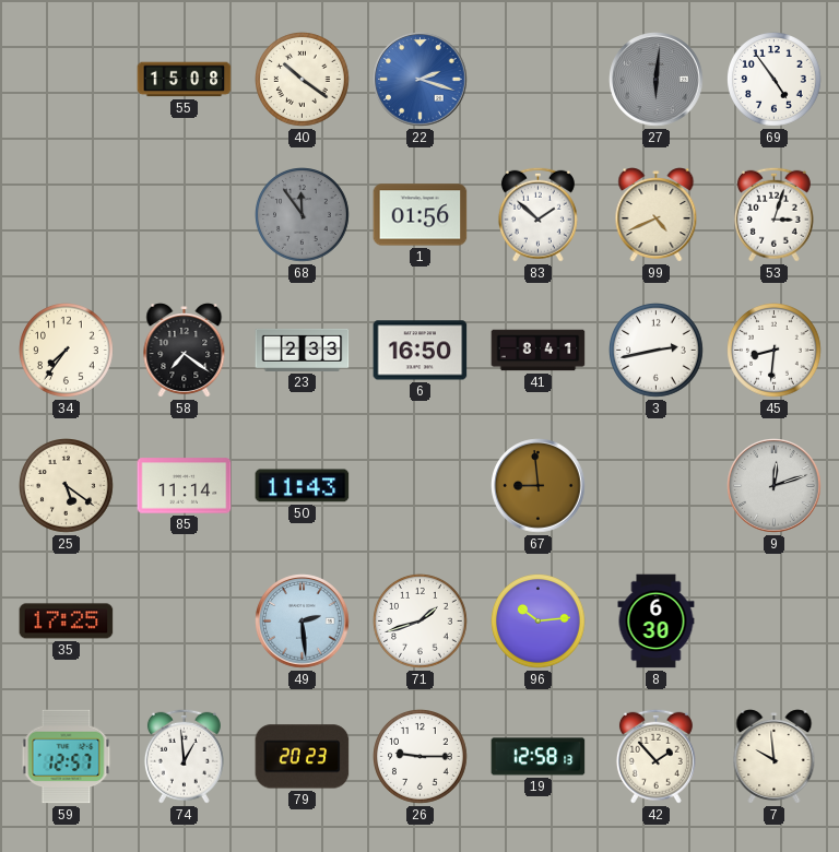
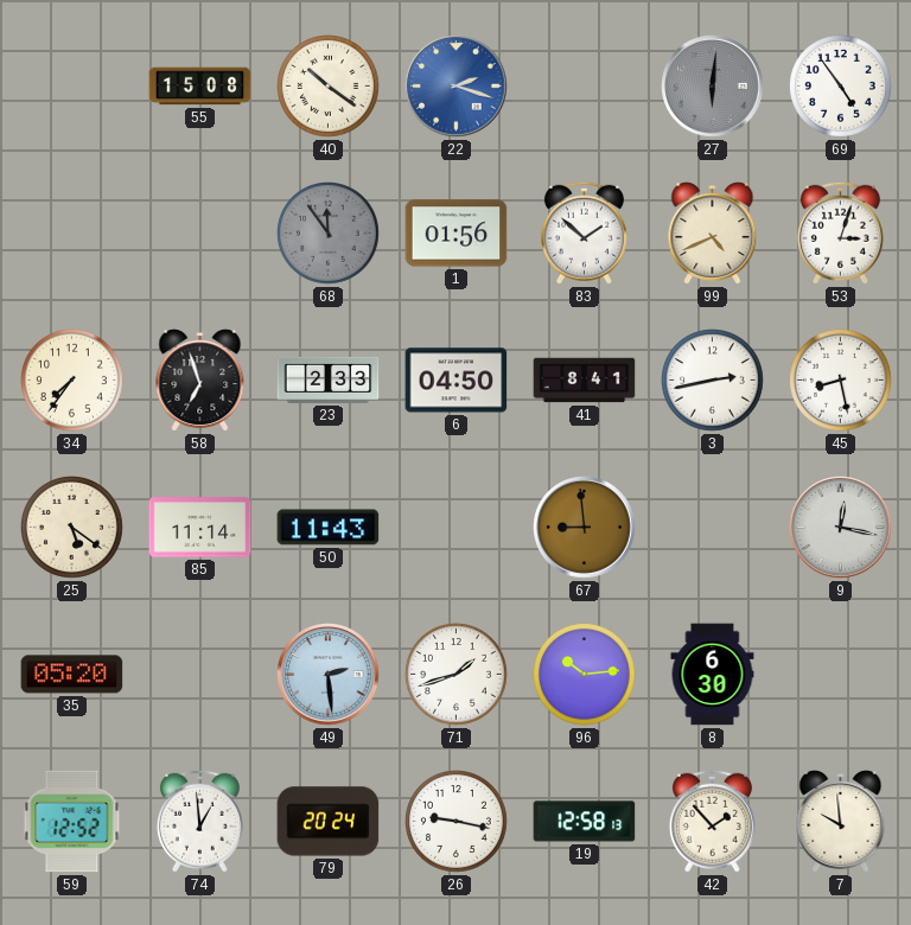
58: 7:21 -> 6:57 (200, 381)
6: 16:50 -> 04:50 (457, 381)
45: 8:31 -> 8:28 (841, 381)
9: 12:12 -> 12:17 (841, 528)
35: 17:25 -> 05:20 (72, 675)
59: 12:57 -> 12:52 (72, 822)
79: 20:23 -> 20:24 (329, 822)
26: 9:15 -> 9:17 (457, 822)
